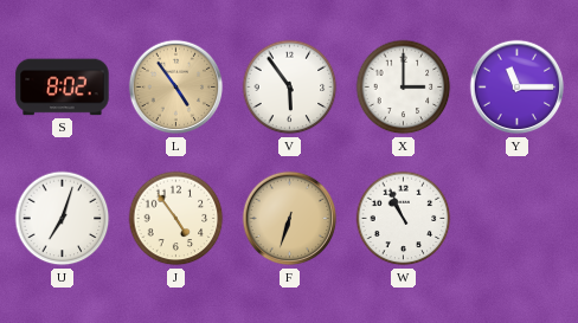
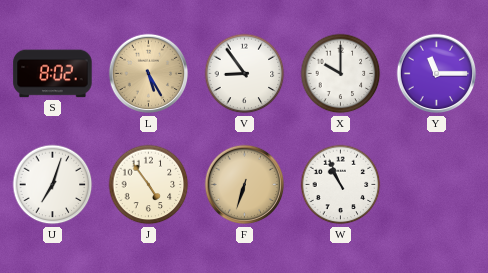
L: 4:54 -> 5:25 (149, 74)
V: 5:54 -> 8:54 (245, 74)
X: 3:00 -> 10:00 (341, 74)
